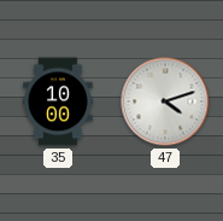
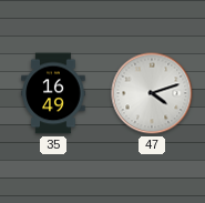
35: 10:00 -> 16:49 (53, 93)
